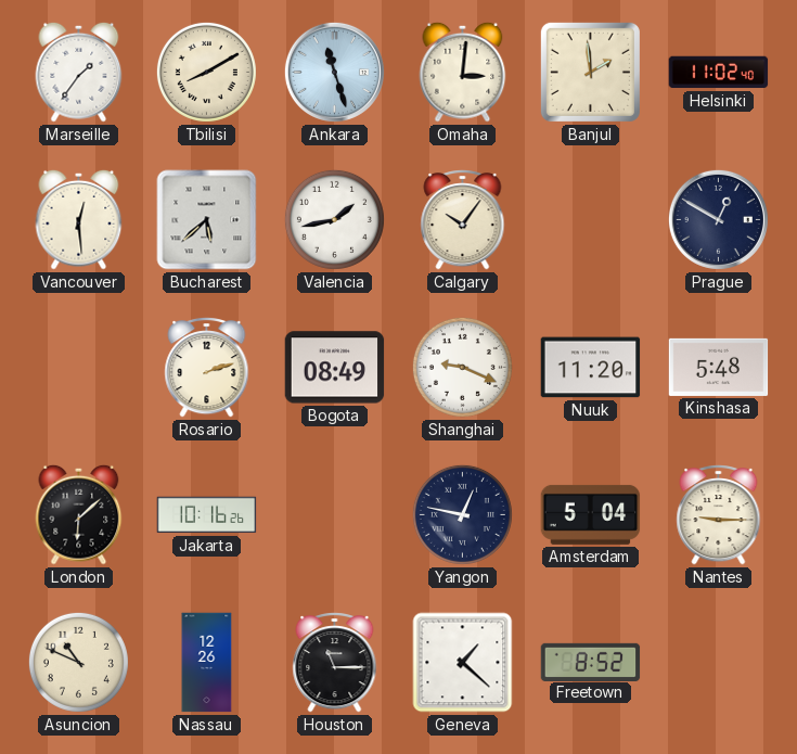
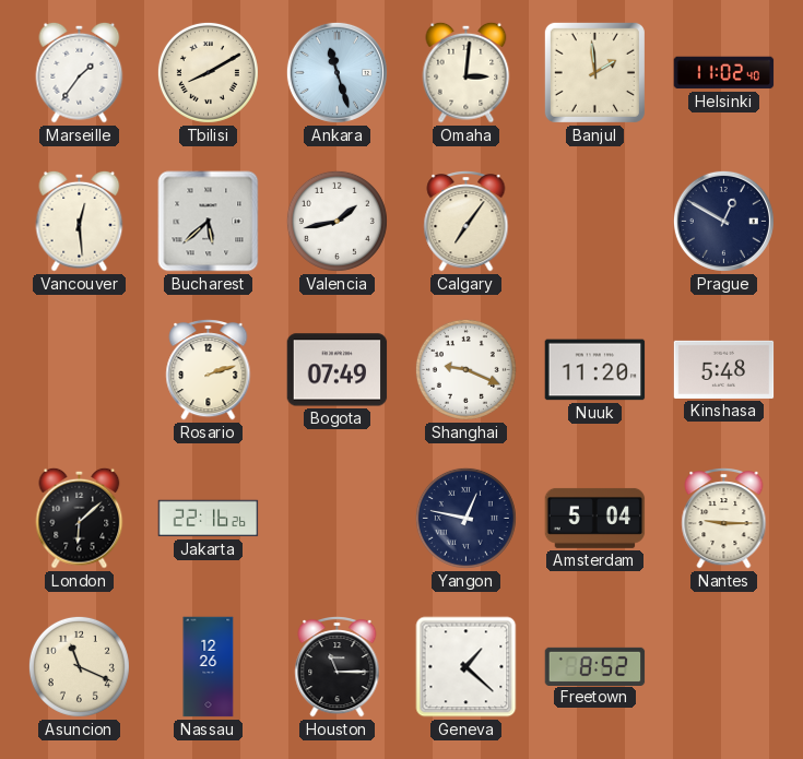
Calgary: 10:06 -> 7:06 (467, 222)
Bogota: 08:49 -> 07:49 (338, 370)
Jakarta: 10:16 -> 22:16 (209, 519)
Asuncion: 10:49 -> 11:19 (79, 666)
